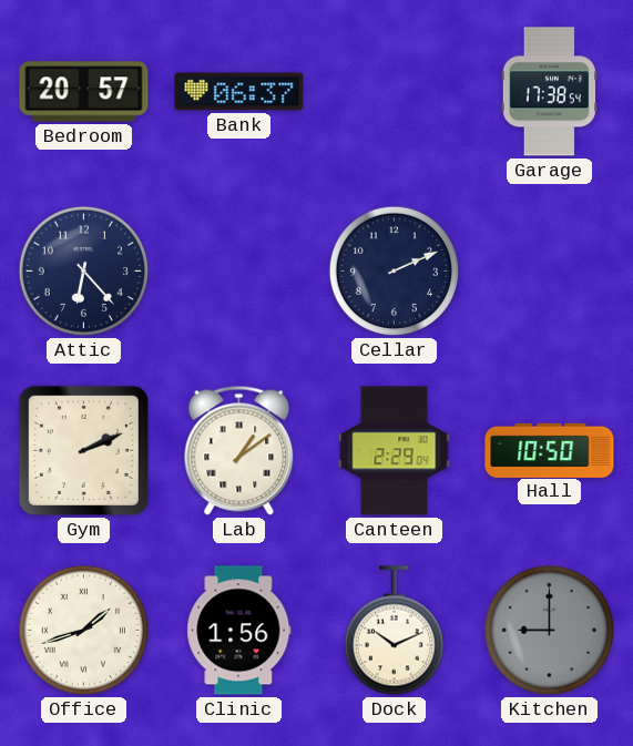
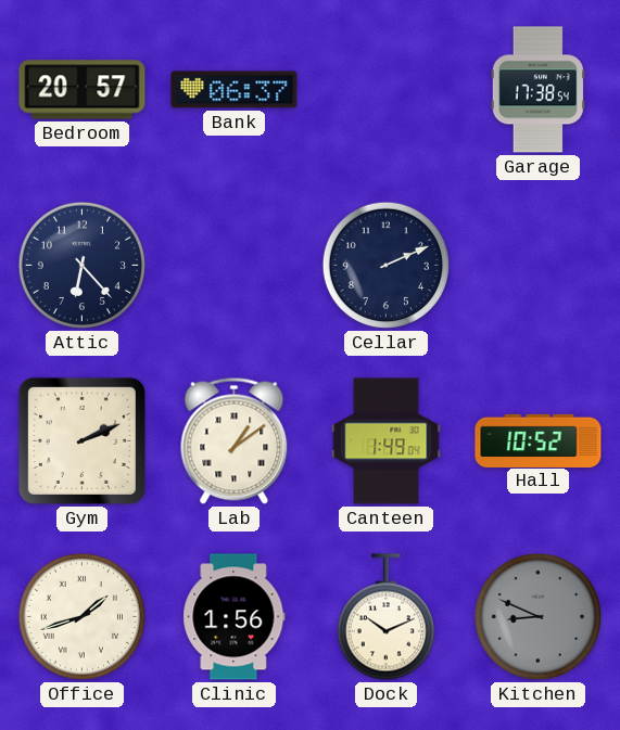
Canteen: 2:29 -> 1:49 (387, 441)
Hall: 10:50 -> 10:52 (539, 440)
Kitchen: 9:00 -> 8:49 (537, 616)
